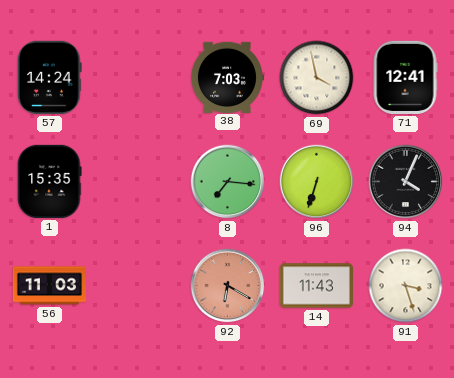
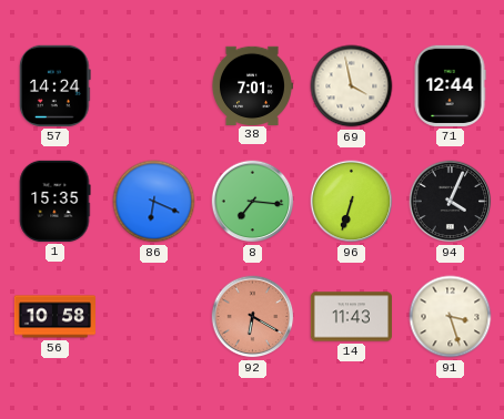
38: 7:03 -> 7:01 (252, 85)
71: 12:41 -> 12:44 (450, 85)
86: none -> 6:19 (154, 202)
56: 11:03 -> 10:58 (54, 317)
